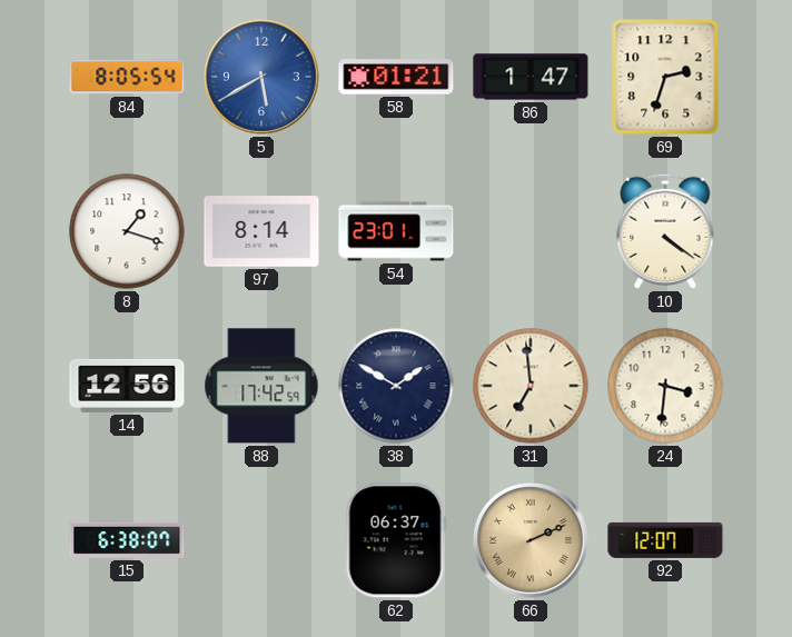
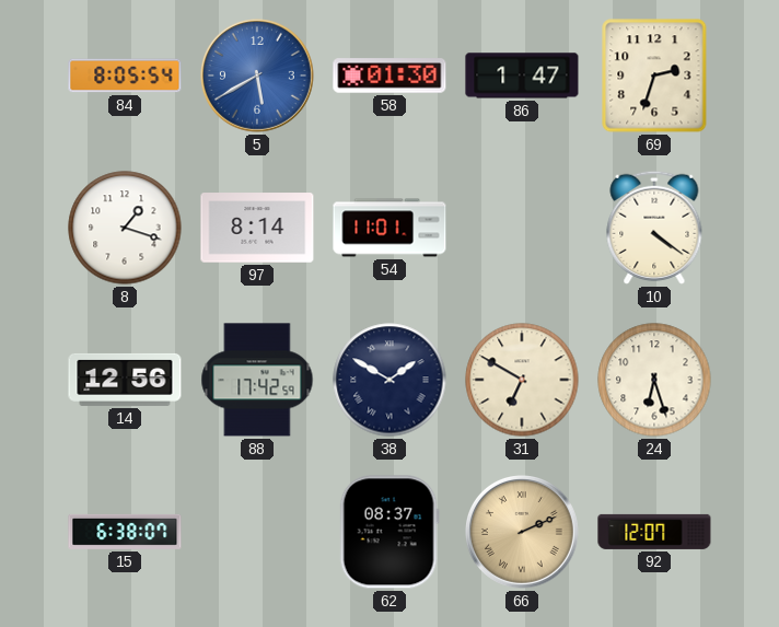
58: 01:21 -> 01:30 (389, 76)
54: 23:01 -> 11:01 (389, 228)
31: 6:59 -> 6:50 (522, 380)
24: 3:31 -> 6:27 (654, 380)
62: 06:37 -> 08:37 (389, 532)
